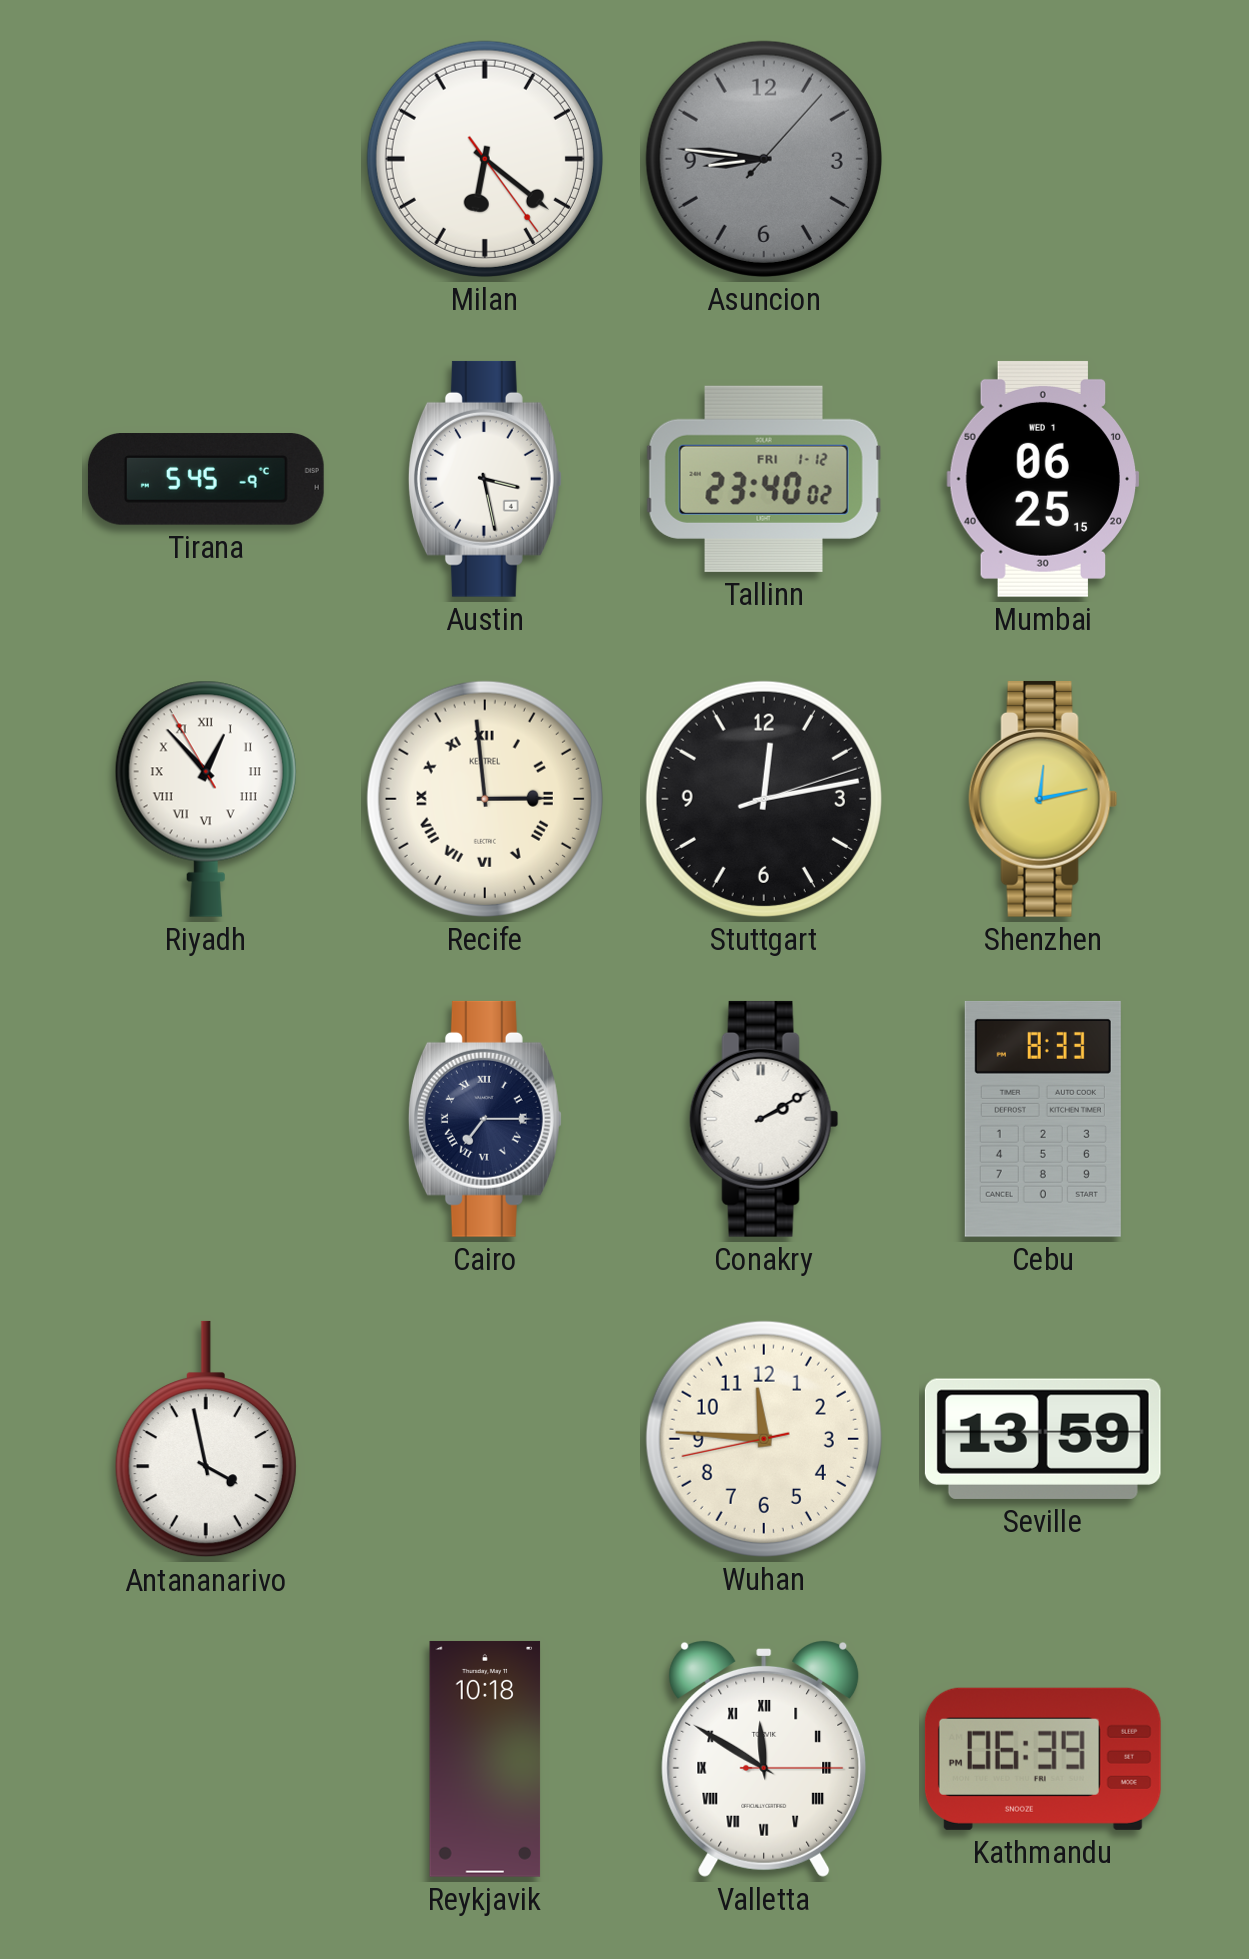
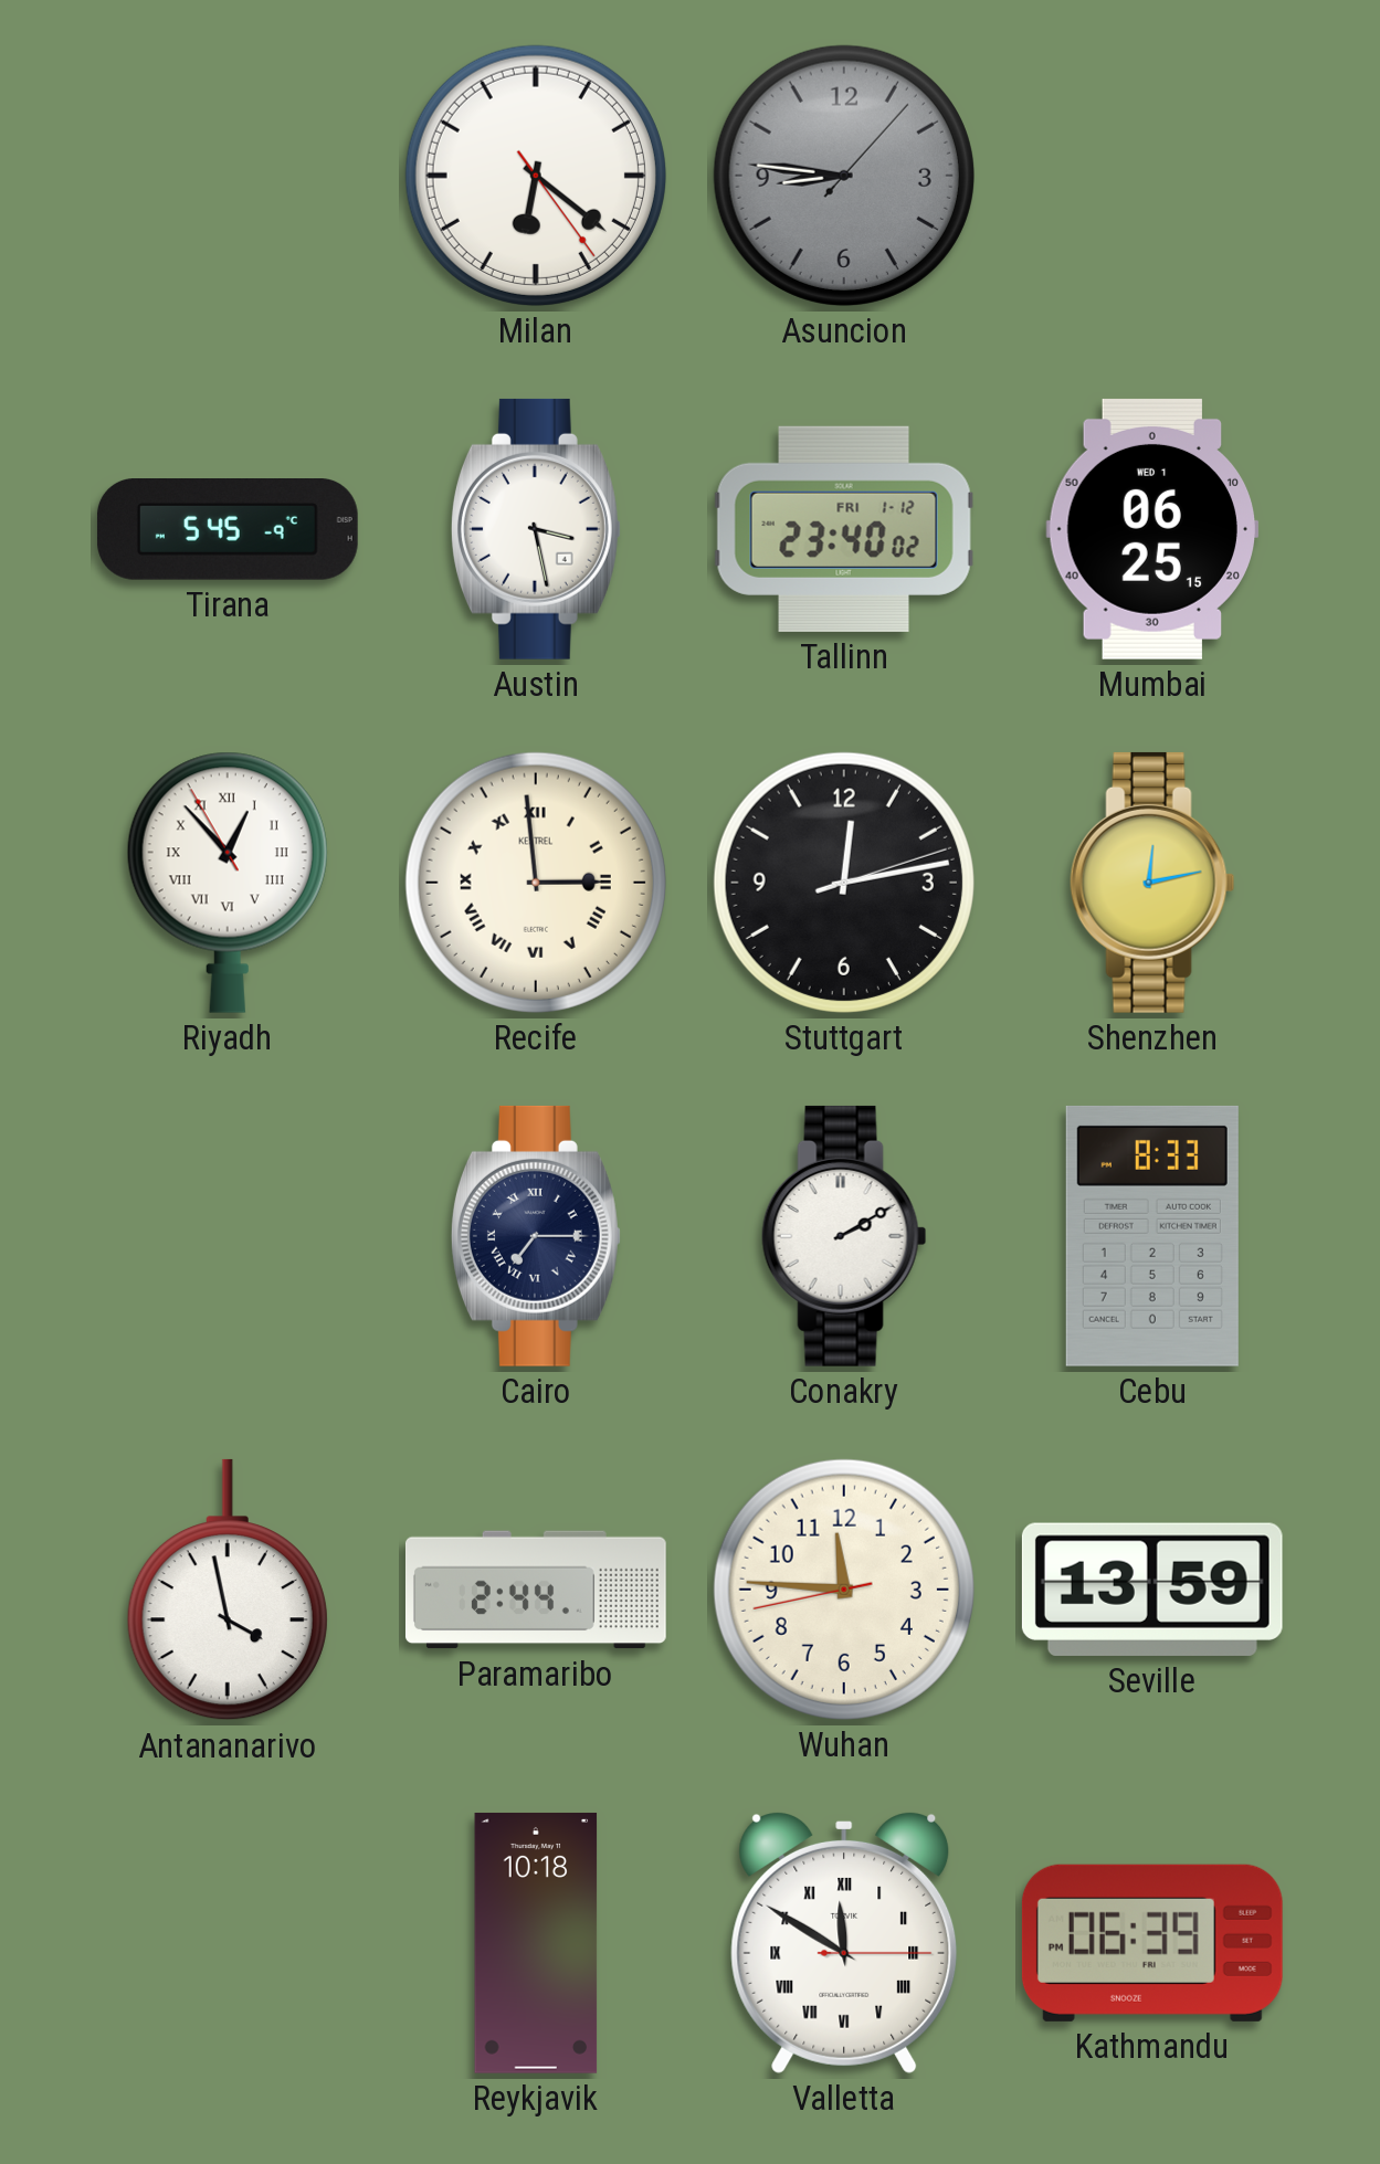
Paramaribo: none -> 2:44 (536, 1590)
